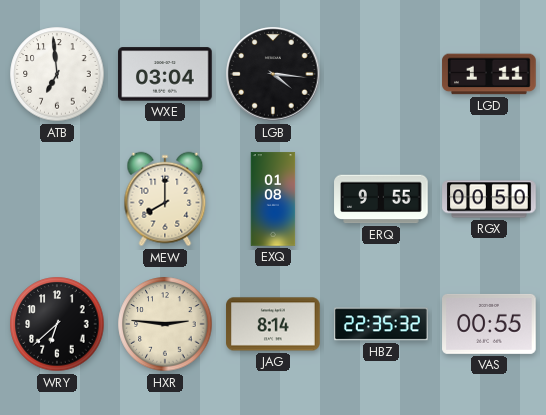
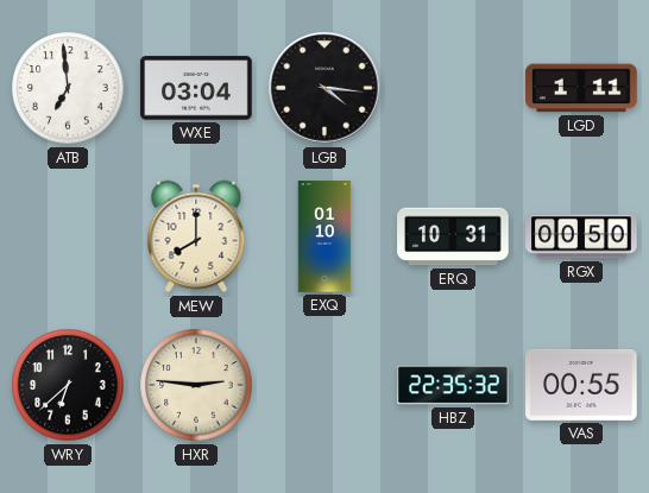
EXQ: 01:08 -> 01:10 (324, 236)
ERQ: 9:55 -> 10:31 (453, 236)
JAG: 8:14 -> none (273, 324)
